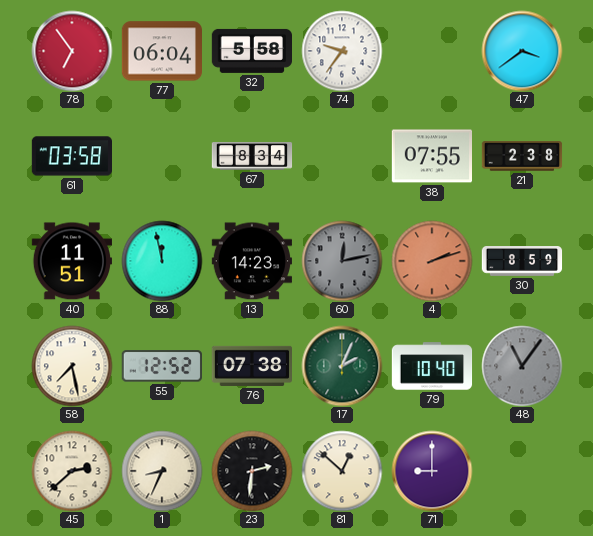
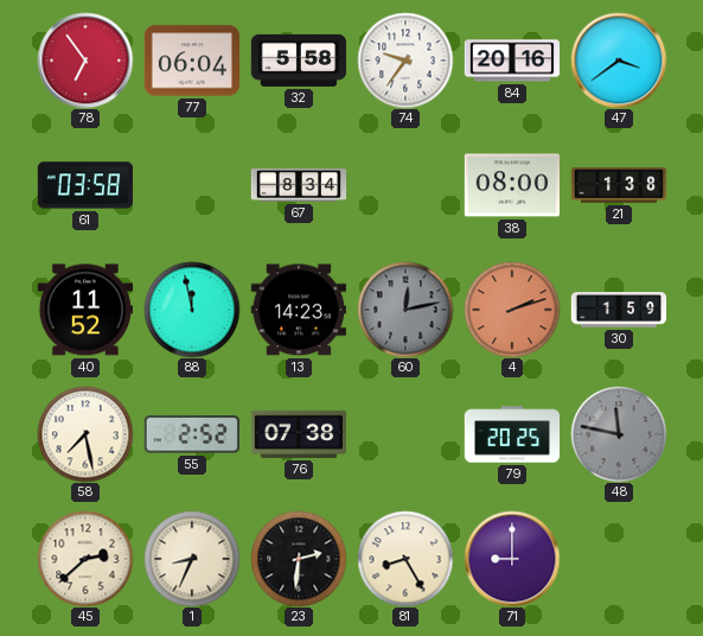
84: none -> 20:16 (511, 61)
38: 07:55 -> 08:00 (511, 185)
21: 2:38 -> 1:38 (619, 185)
40: 11:51 -> 11:52 (84, 310)
30: 8:59 -> 1:59 (619, 310)
55: 12:52 -> 2:52 (192, 434)
17: 2:04 -> none (342, 366)
79: 10:40 -> 20:25 (512, 434)
48: 11:06 -> 11:47 (619, 434)
81: 12:52 -> 8:25 (405, 559)
